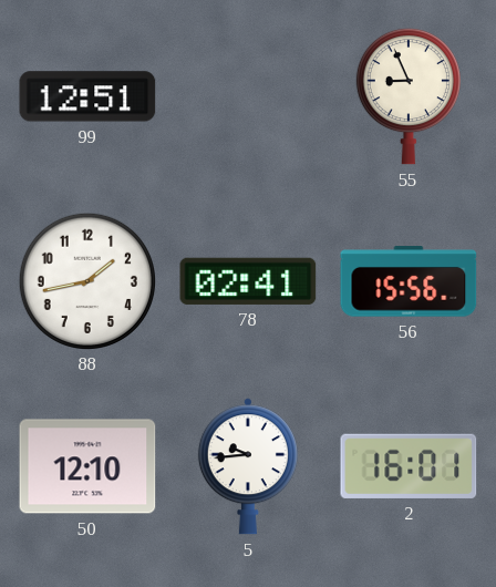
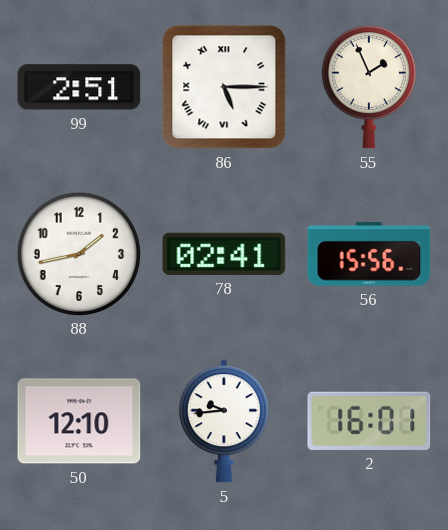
99: 12:51 -> 2:51 (79, 87)
86: none -> 5:15 (224, 87)
55: 8:56 -> 1:56 (369, 87)
